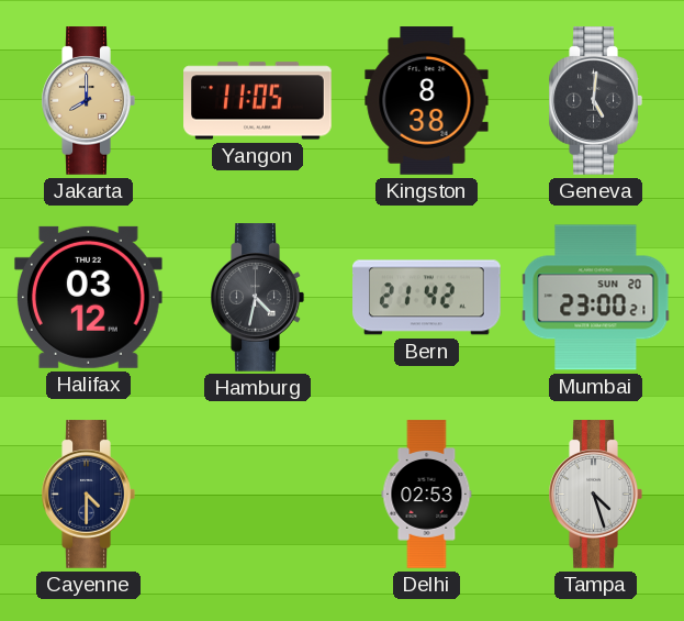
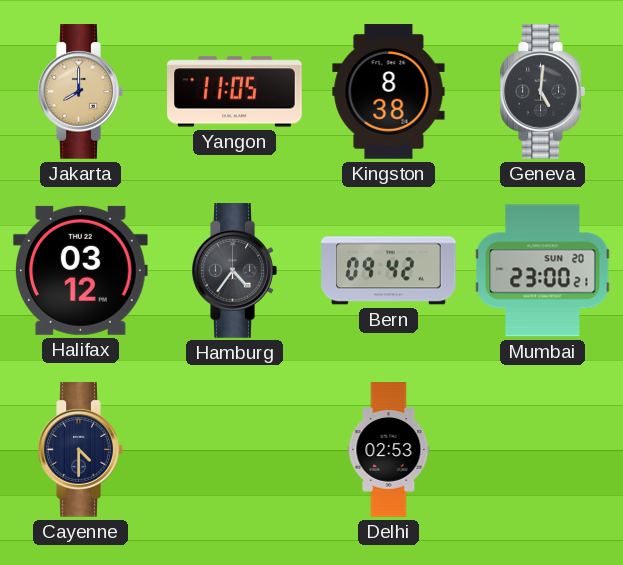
Hamburg: 4:32 -> 4:36 (234, 271)
Bern: 21:42 -> 09:42 (389, 271)
Tampa: 4:27 -> none (595, 495)
